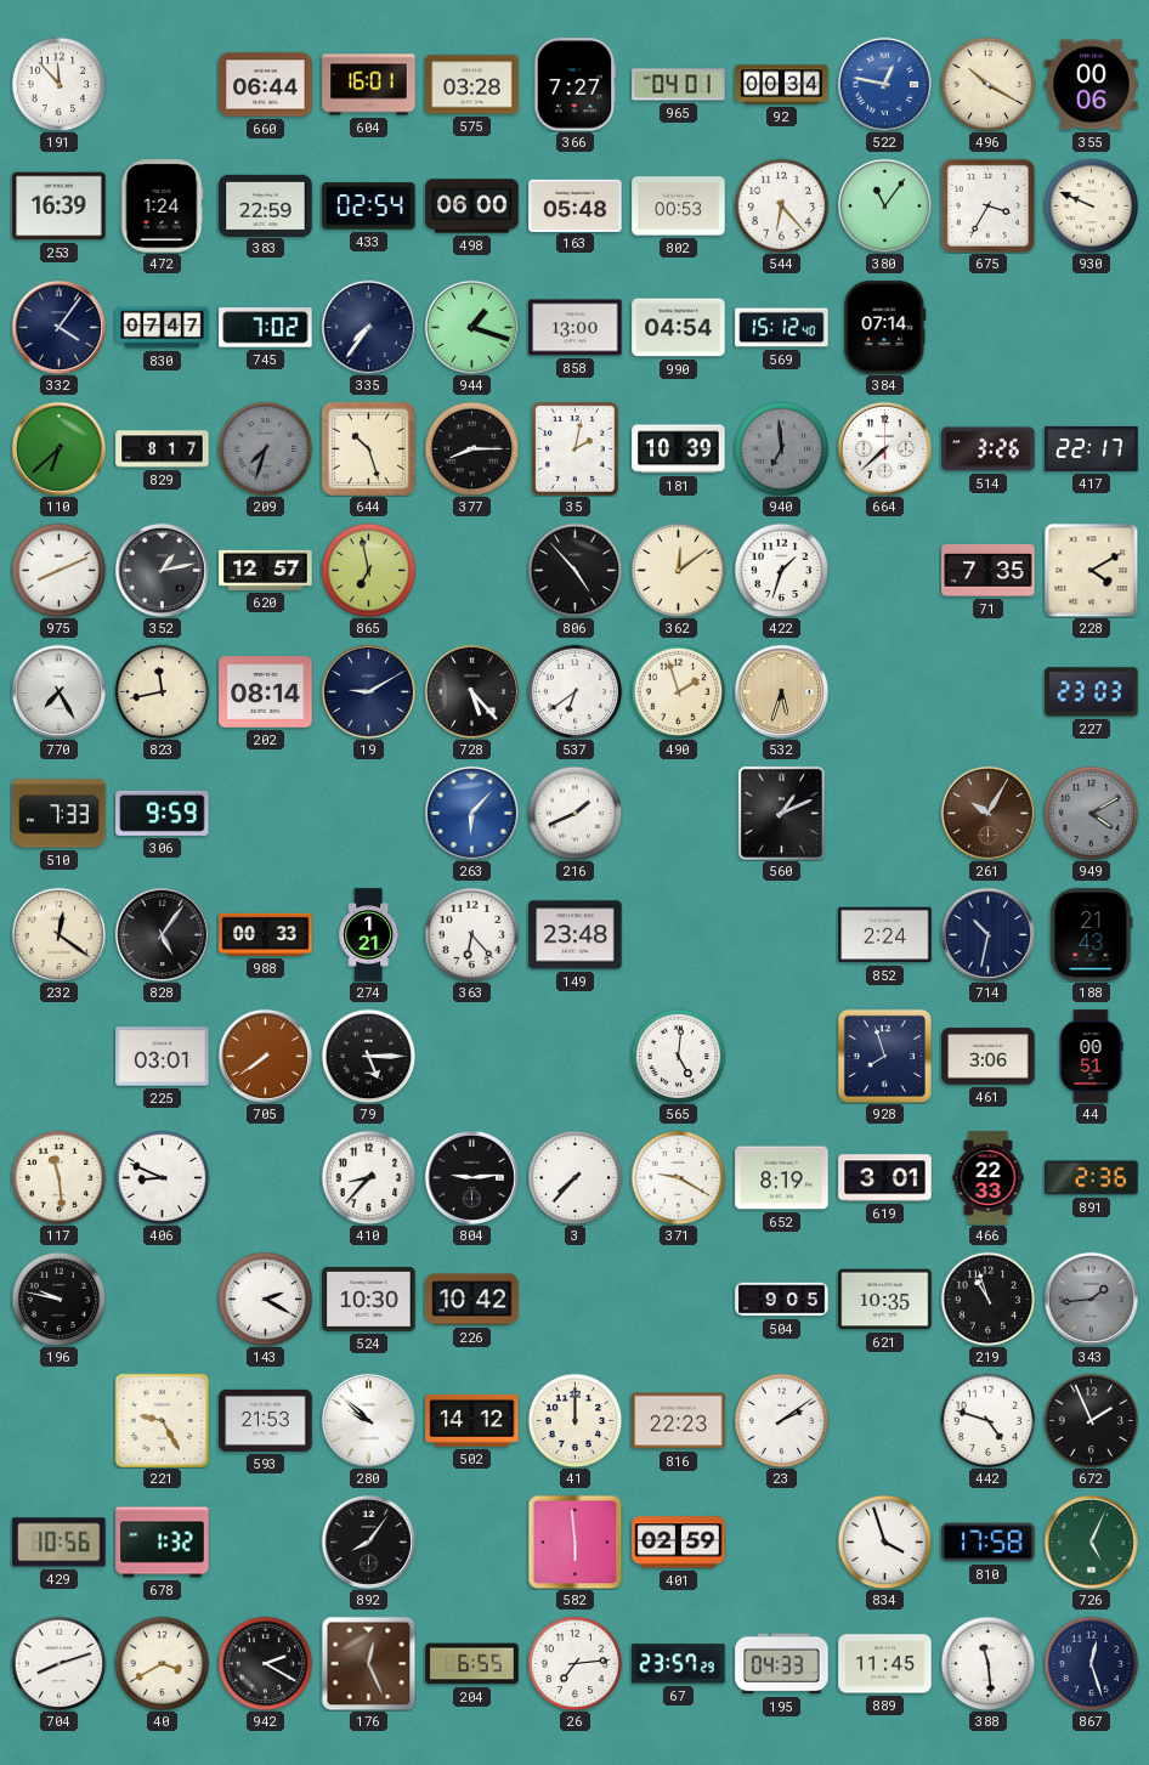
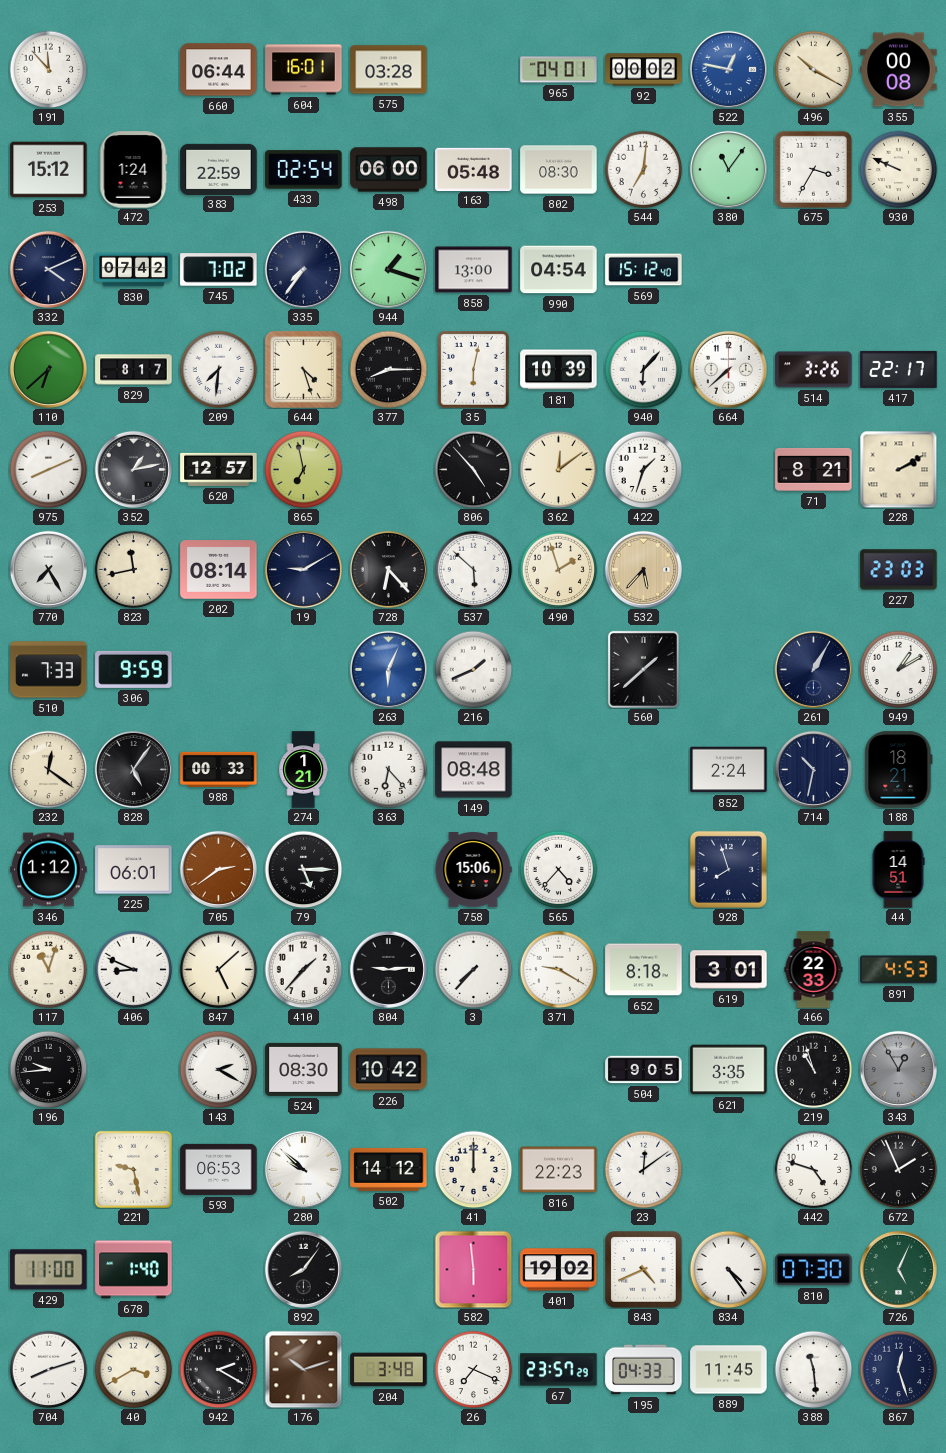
366: 7:27 -> none (576, 85)
92: 00:34 -> 00:02 (644, 70)
355: 00:06 -> 00:08 (899, 70)
253: 16:39 -> 15:12 (49, 170)
802: 00:53 -> 08:30 (559, 170)
544: 6:23 -> 7:01 (643, 169)
332: 4:06 -> 4:11 (48, 269)
830: 07:47 -> 07:42 (134, 270)
384: 07:14 -> none (885, 328)
209: 7:33 -> 7:31 (218, 369)
209 dial: grey -> white (218, 369)
644: 10:27 -> 4:27 (303, 369)
35: 2:02 -> 6:02 (474, 370)
940: 6:59 -> 6:07 (643, 369)
940 dial: grey -> white (643, 369)
71: 7:35 -> 8:21 (814, 469)
228: 4:10 -> 2:10 (898, 469)
728: 5:23 -> 6:23 (388, 569)
537: 6:39 -> 5:52 (473, 569)
532: 5:33 -> 5:37 (643, 569)
263: 6:07 -> 6:04 (388, 669)
560: 1:11 -> 1:38 (643, 669)
261: 10:05 -> 1:05 (813, 669)
261 dial: brown -> navy (813, 669)
949: 4:10 -> 1:10 (898, 669)
949 dial: grey -> white (898, 669)
149: 23:48 -> 08:48 (474, 770)
188: 21:43 -> 18:21 (899, 770)
346: none -> 1:12 (49, 870)
225: 03:01 -> 06:01 (134, 870)
705: 7:39 -> 2:39 (218, 869)
758: none -> 15:06 (473, 870)
565: 5:01 -> 4:37 (558, 869)
461: 3:06 -> none (989, 1057)
44: 00:51 -> 14:51 (898, 870)
117: 11:29 -> 11:03 (48, 969)
847: none -> 5:08 (218, 969)
410: 8:37 -> 1:37 (303, 969)
652: 8:19 -> 8:18 (644, 970)
891: 2:36 -> 4:53 (899, 970)
196: 9:47 -> 9:44 (48, 1069)
524: 10:30 -> 08:30 (304, 1069)
621: 10:35 -> 3:35 (729, 1070)
343: 1:44 -> 12:55 (898, 1069)
221: 9:25 -> 9:28 (133, 1169)
593: 21:53 -> 06:53 (219, 1169)
23: 2:09 -> 12:09 (643, 1169)
429: 10:56 -> 11:00 (49, 1270)
678: 1:32 -> 1:40 (134, 1270)
401: 02:59 -> 19:02 (559, 1270)
843: none -> 4:41 (644, 1270)
834: 3:57 -> 4:24 (728, 1269)
810: 17:58 -> 07:30 (814, 1270)
176: 12:26 -> 10:12 (303, 1369)
204: 6:55 -> 3:48 (389, 1370)
26: 7:14 -> 7:19 (473, 1369)
